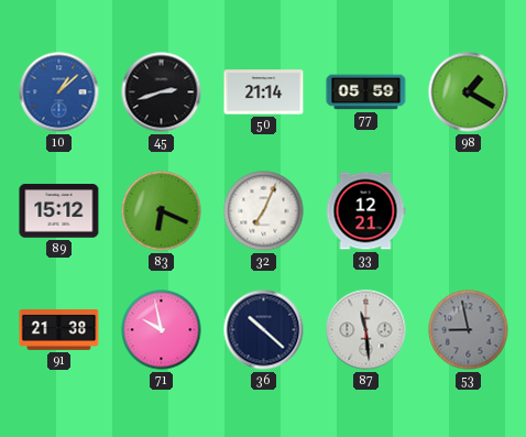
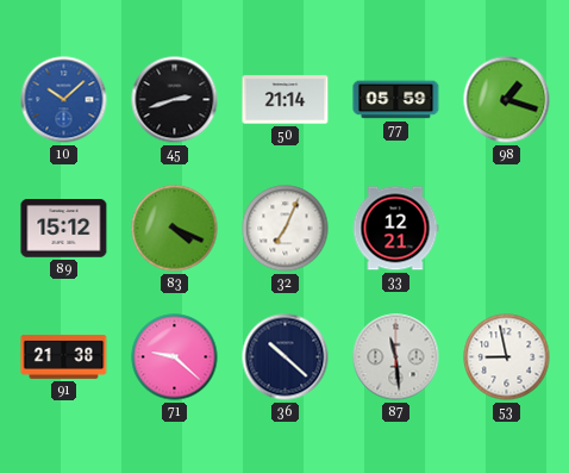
10: 1:08 -> 10:08 (64, 100)
98: 1:20 -> 1:18 (507, 100)
83: 6:19 -> 4:19 (175, 229)
71: 9:58 -> 9:22 (175, 357)
53 dial: grey -> white (507, 357)
